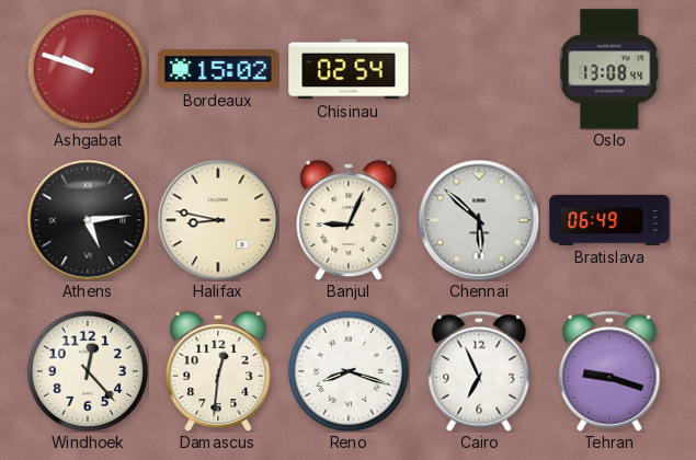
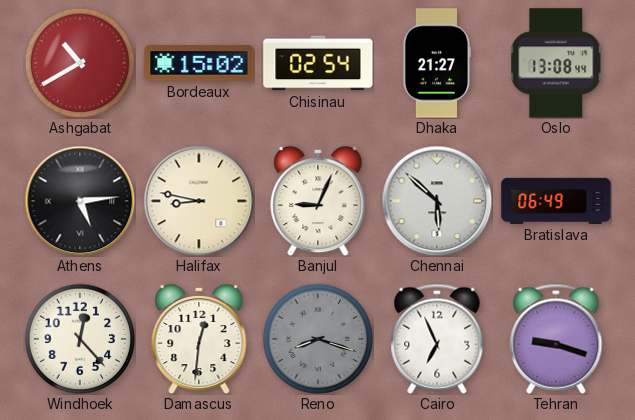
Ashgabat: 9:48 -> 10:40 (80, 63)
Dhaka: none -> 21:27 (437, 63)
Reno dial: white -> grey (318, 339)
